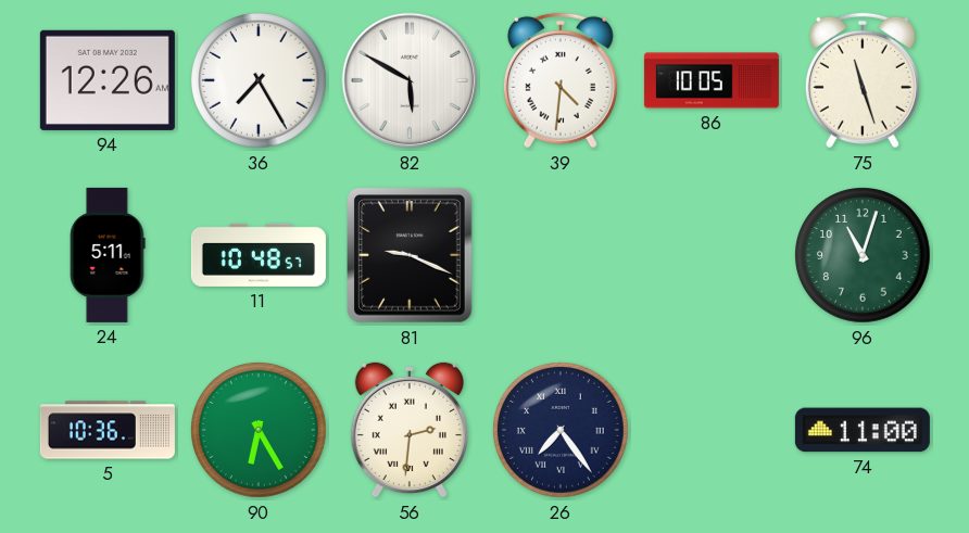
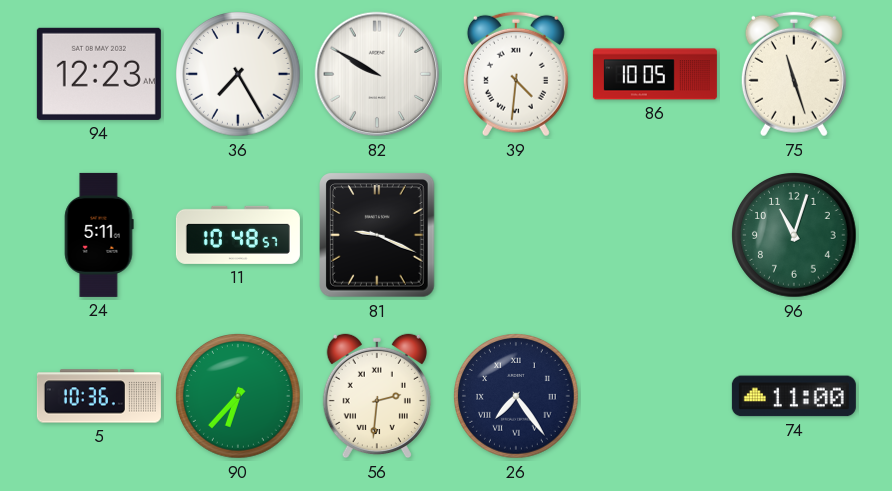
94: 12:26 -> 12:23 (99, 74)
82: 5:50 -> 9:50 (377, 74)
90: 6:25 -> 6:37 (238, 396)
